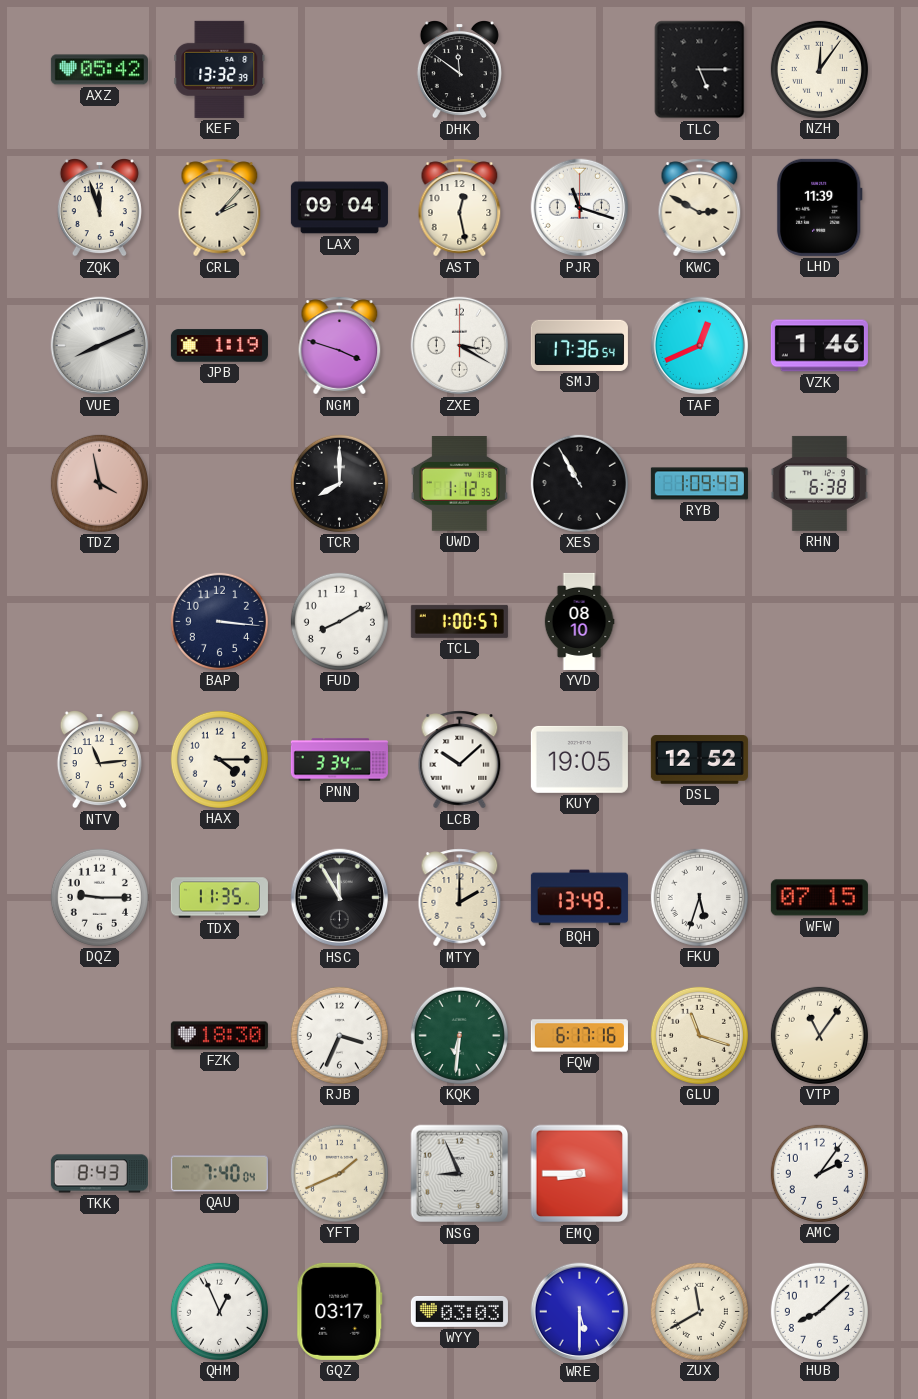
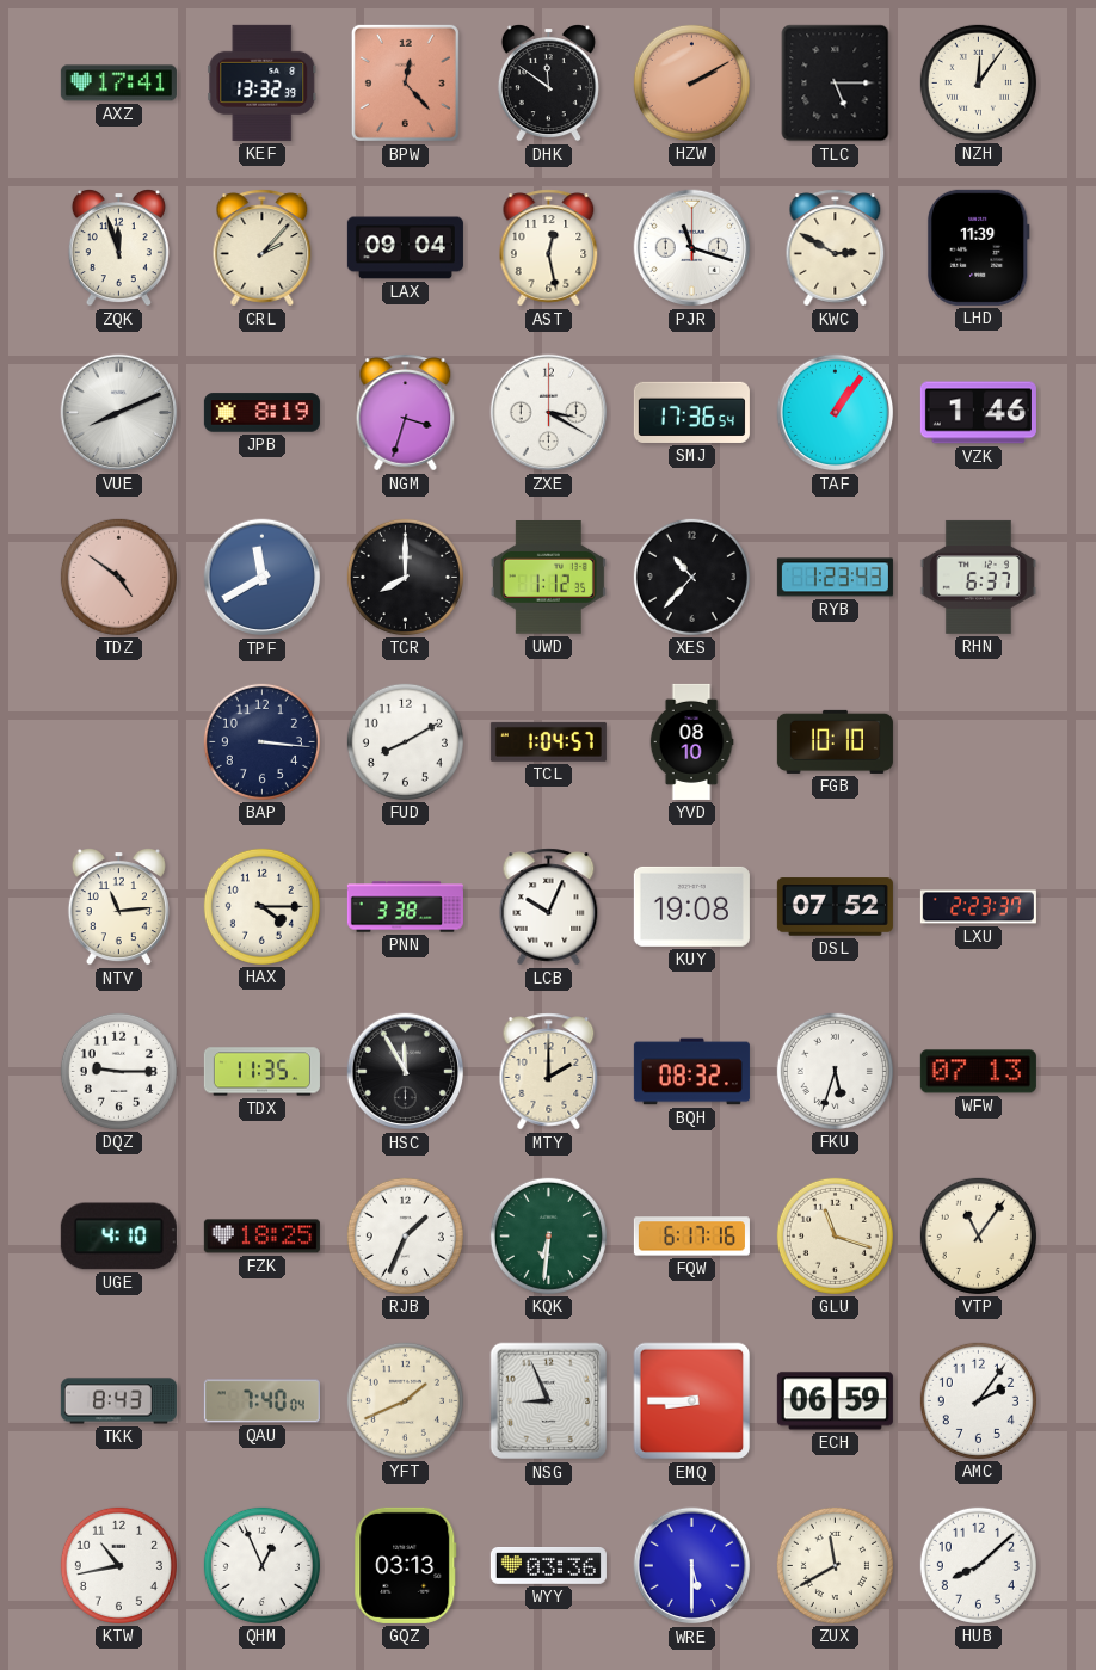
AXZ: 05:42 -> 17:41 (118, 84)
BPW: none -> 12:23 (405, 82)
HZW: none -> 2:10 (691, 82)
JPB: 1:19 -> 8:19 (261, 413)
NGM: 3:48 -> 3:33 (406, 413)
TAF: 12:41 -> 1:06 (836, 413)
TDZ: 3:58 -> 4:51 (118, 577)
TPF: none -> 11:40 (263, 578)
XES: 10:55 -> 10:37 (691, 577)
RYB: 1:09 -> 1:23 (835, 578)
RHN: 6:38 -> 6:37 (978, 577)
TCL: 1:00 -> 1:04 (548, 741)
FGB: none -> 10:10 (835, 741)
PNN: 3:34 -> 3:38 (405, 907)
LCB: 10:08 -> 10:04 (549, 907)
KUY: 19:05 -> 19:08 (691, 906)
DSL: 12:52 -> 07:52 (835, 907)
LXU: none -> 2:23 (978, 907)
BQH: 13:49 -> 08:32 (691, 1072)
WFW: 07:15 -> 07:13 (978, 1072)
UGE: none -> 4:10 (118, 1237)
FZK: 18:30 -> 18:25 (261, 1237)
RJB: 3:34 -> 1:34 (405, 1235)
ECH: none -> 06:59 (835, 1401)
KTW: none -> 10:43 (118, 1565)
GQZ: 03:17 -> 03:13 (406, 1565)
WYY: 03:03 -> 03:36 (548, 1566)
